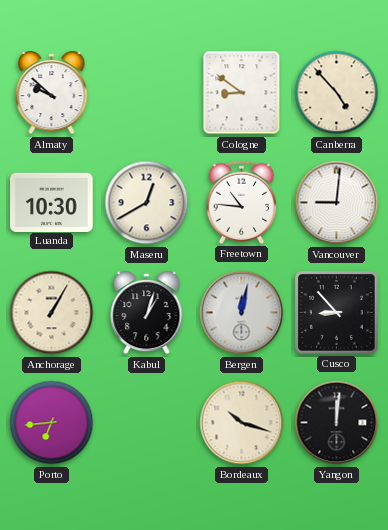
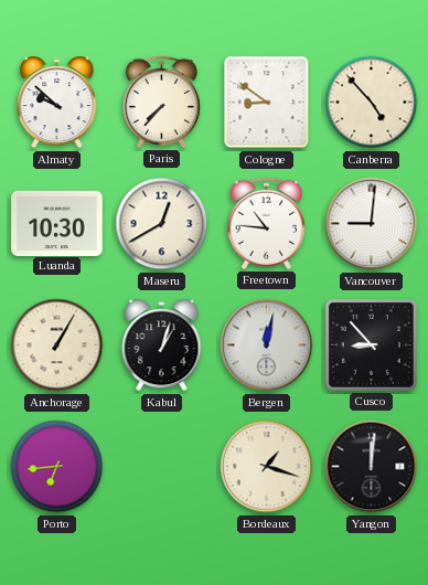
Paris: none -> 7:37 (161, 102)
Bordeaux: 10:18 -> 1:18 (267, 467)
